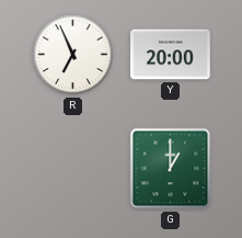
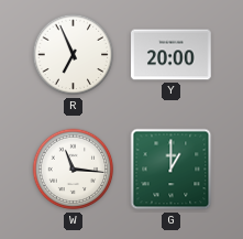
W: none -> 11:16 (74, 170)
